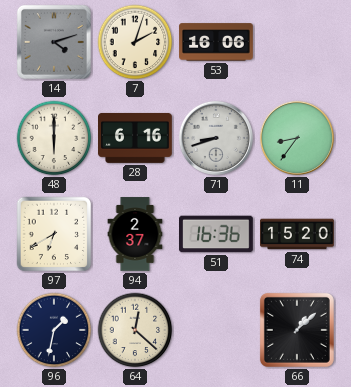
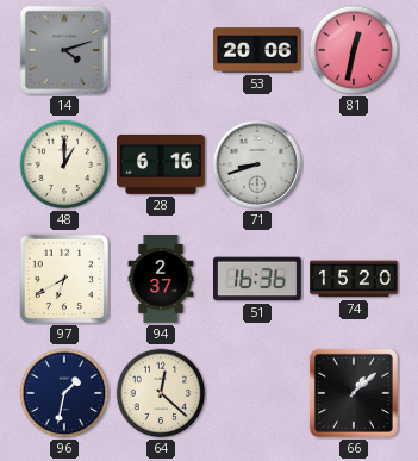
7: 2:03 -> none (135, 42)
53: 16:06 -> 20:06 (257, 50)
81: none -> 12:32 (354, 50)
48: 6:00 -> 1:00 (64, 164)
11: 8:36 -> none (297, 138)
